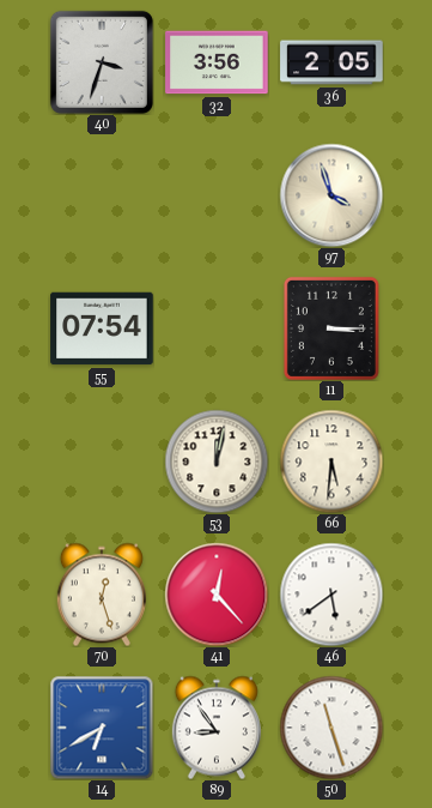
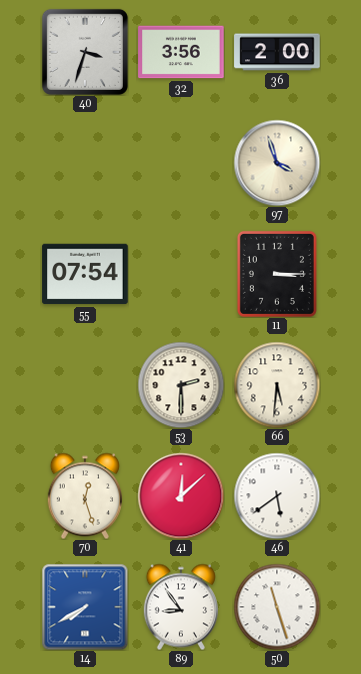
36: 2:05 -> 2:00 (277, 52)
53: 12:02 -> 2:30 (181, 385)
41: 12:23 -> 12:08 (181, 496)
14: 6:40 -> 7:40 (85, 607)
